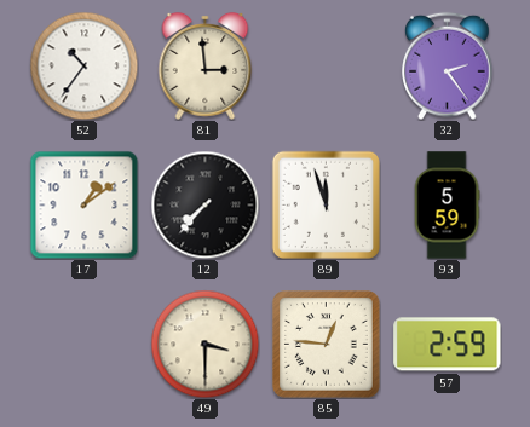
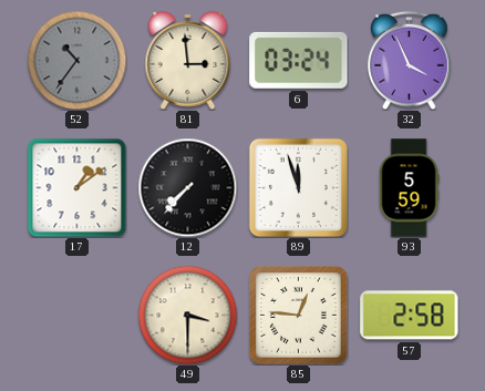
52 dial: white -> grey (76, 60)
6: none -> 03:24 (299, 60)
32: 2:24 -> 3:56 (410, 60)
57: 2:59 -> 2:58 (410, 316)
